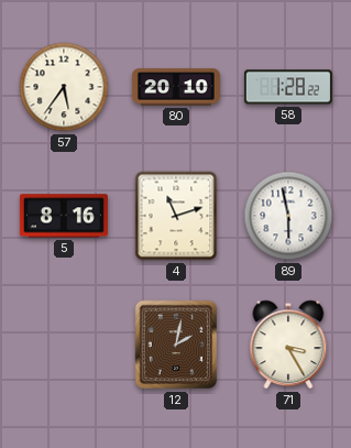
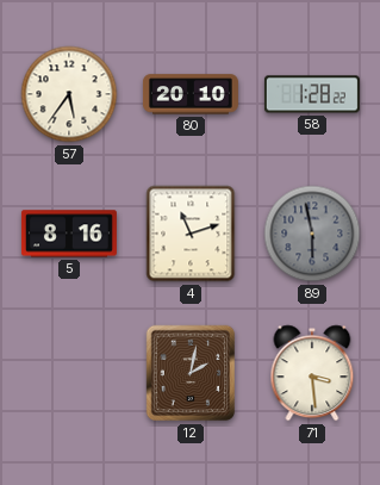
89 dial: white -> grey (312, 234)
71: 3:25 -> 3:29 (312, 373)
